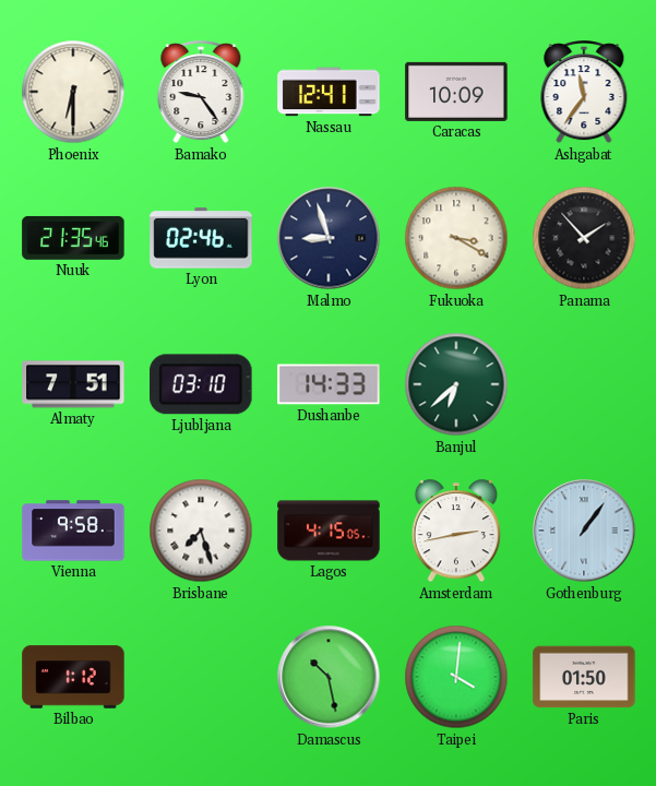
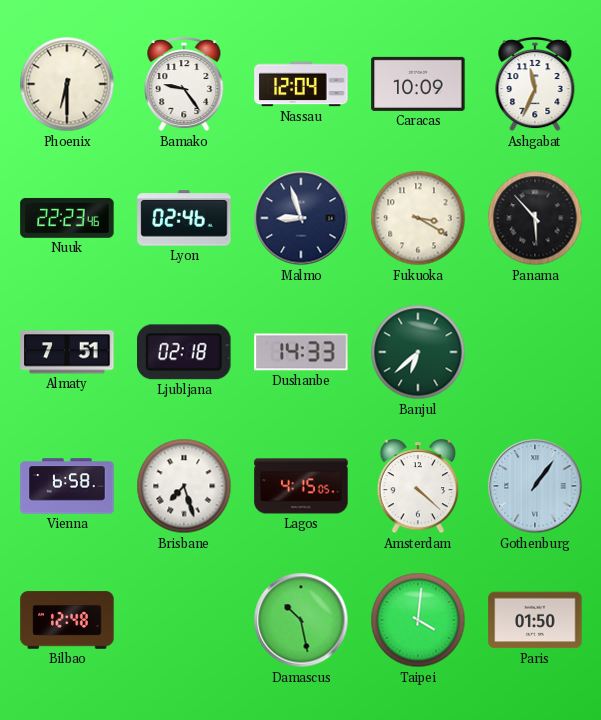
Nassau: 12:41 -> 12:04 (301, 84)
Ashgabat: 11:36 -> 11:34 (535, 85)
Nuuk: 21:35 -> 22:23 (67, 218)
Panama: 1:53 -> 5:53 (535, 218)
Ljubljana: 03:10 -> 02:18 (184, 352)
Vienna: 9:58 -> 6:58 (67, 486)
Amsterdam: 2:43 -> 4:22 (418, 487)
Bilbao: 1:12 -> 12:48 (67, 620)
